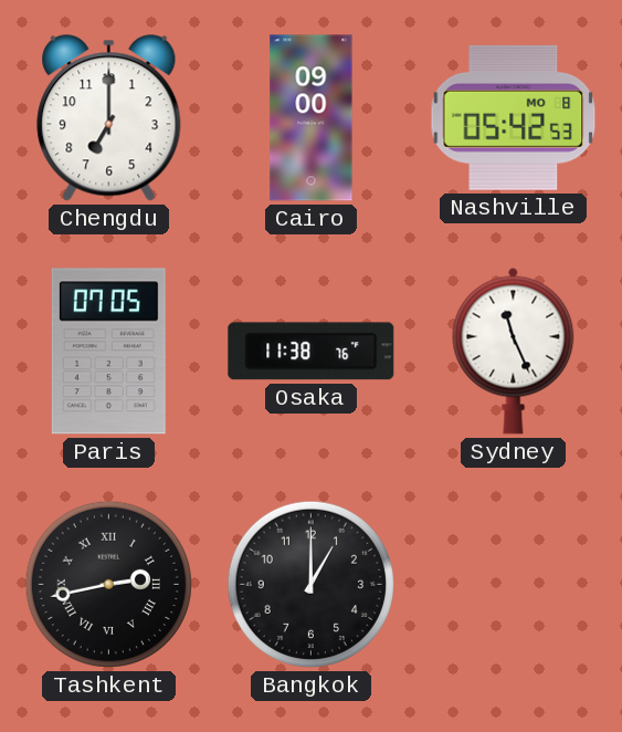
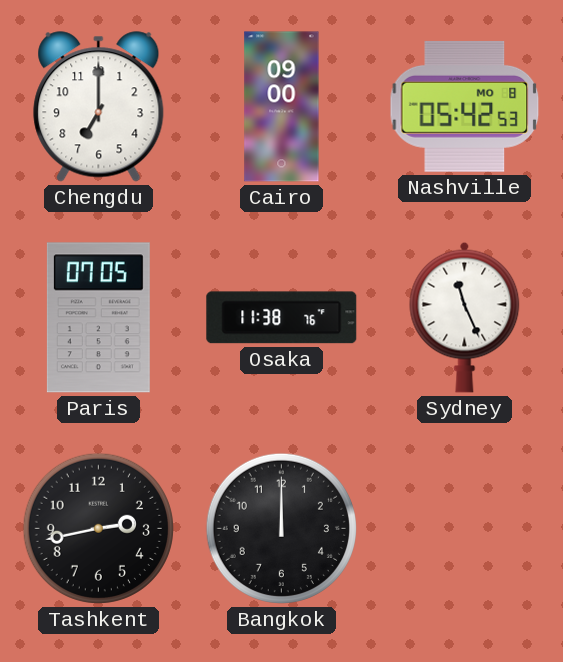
Tashkent numerals: Roman -> Arabic (98, 528)
Bangkok: 1:00 -> 12:00 (281, 528)
